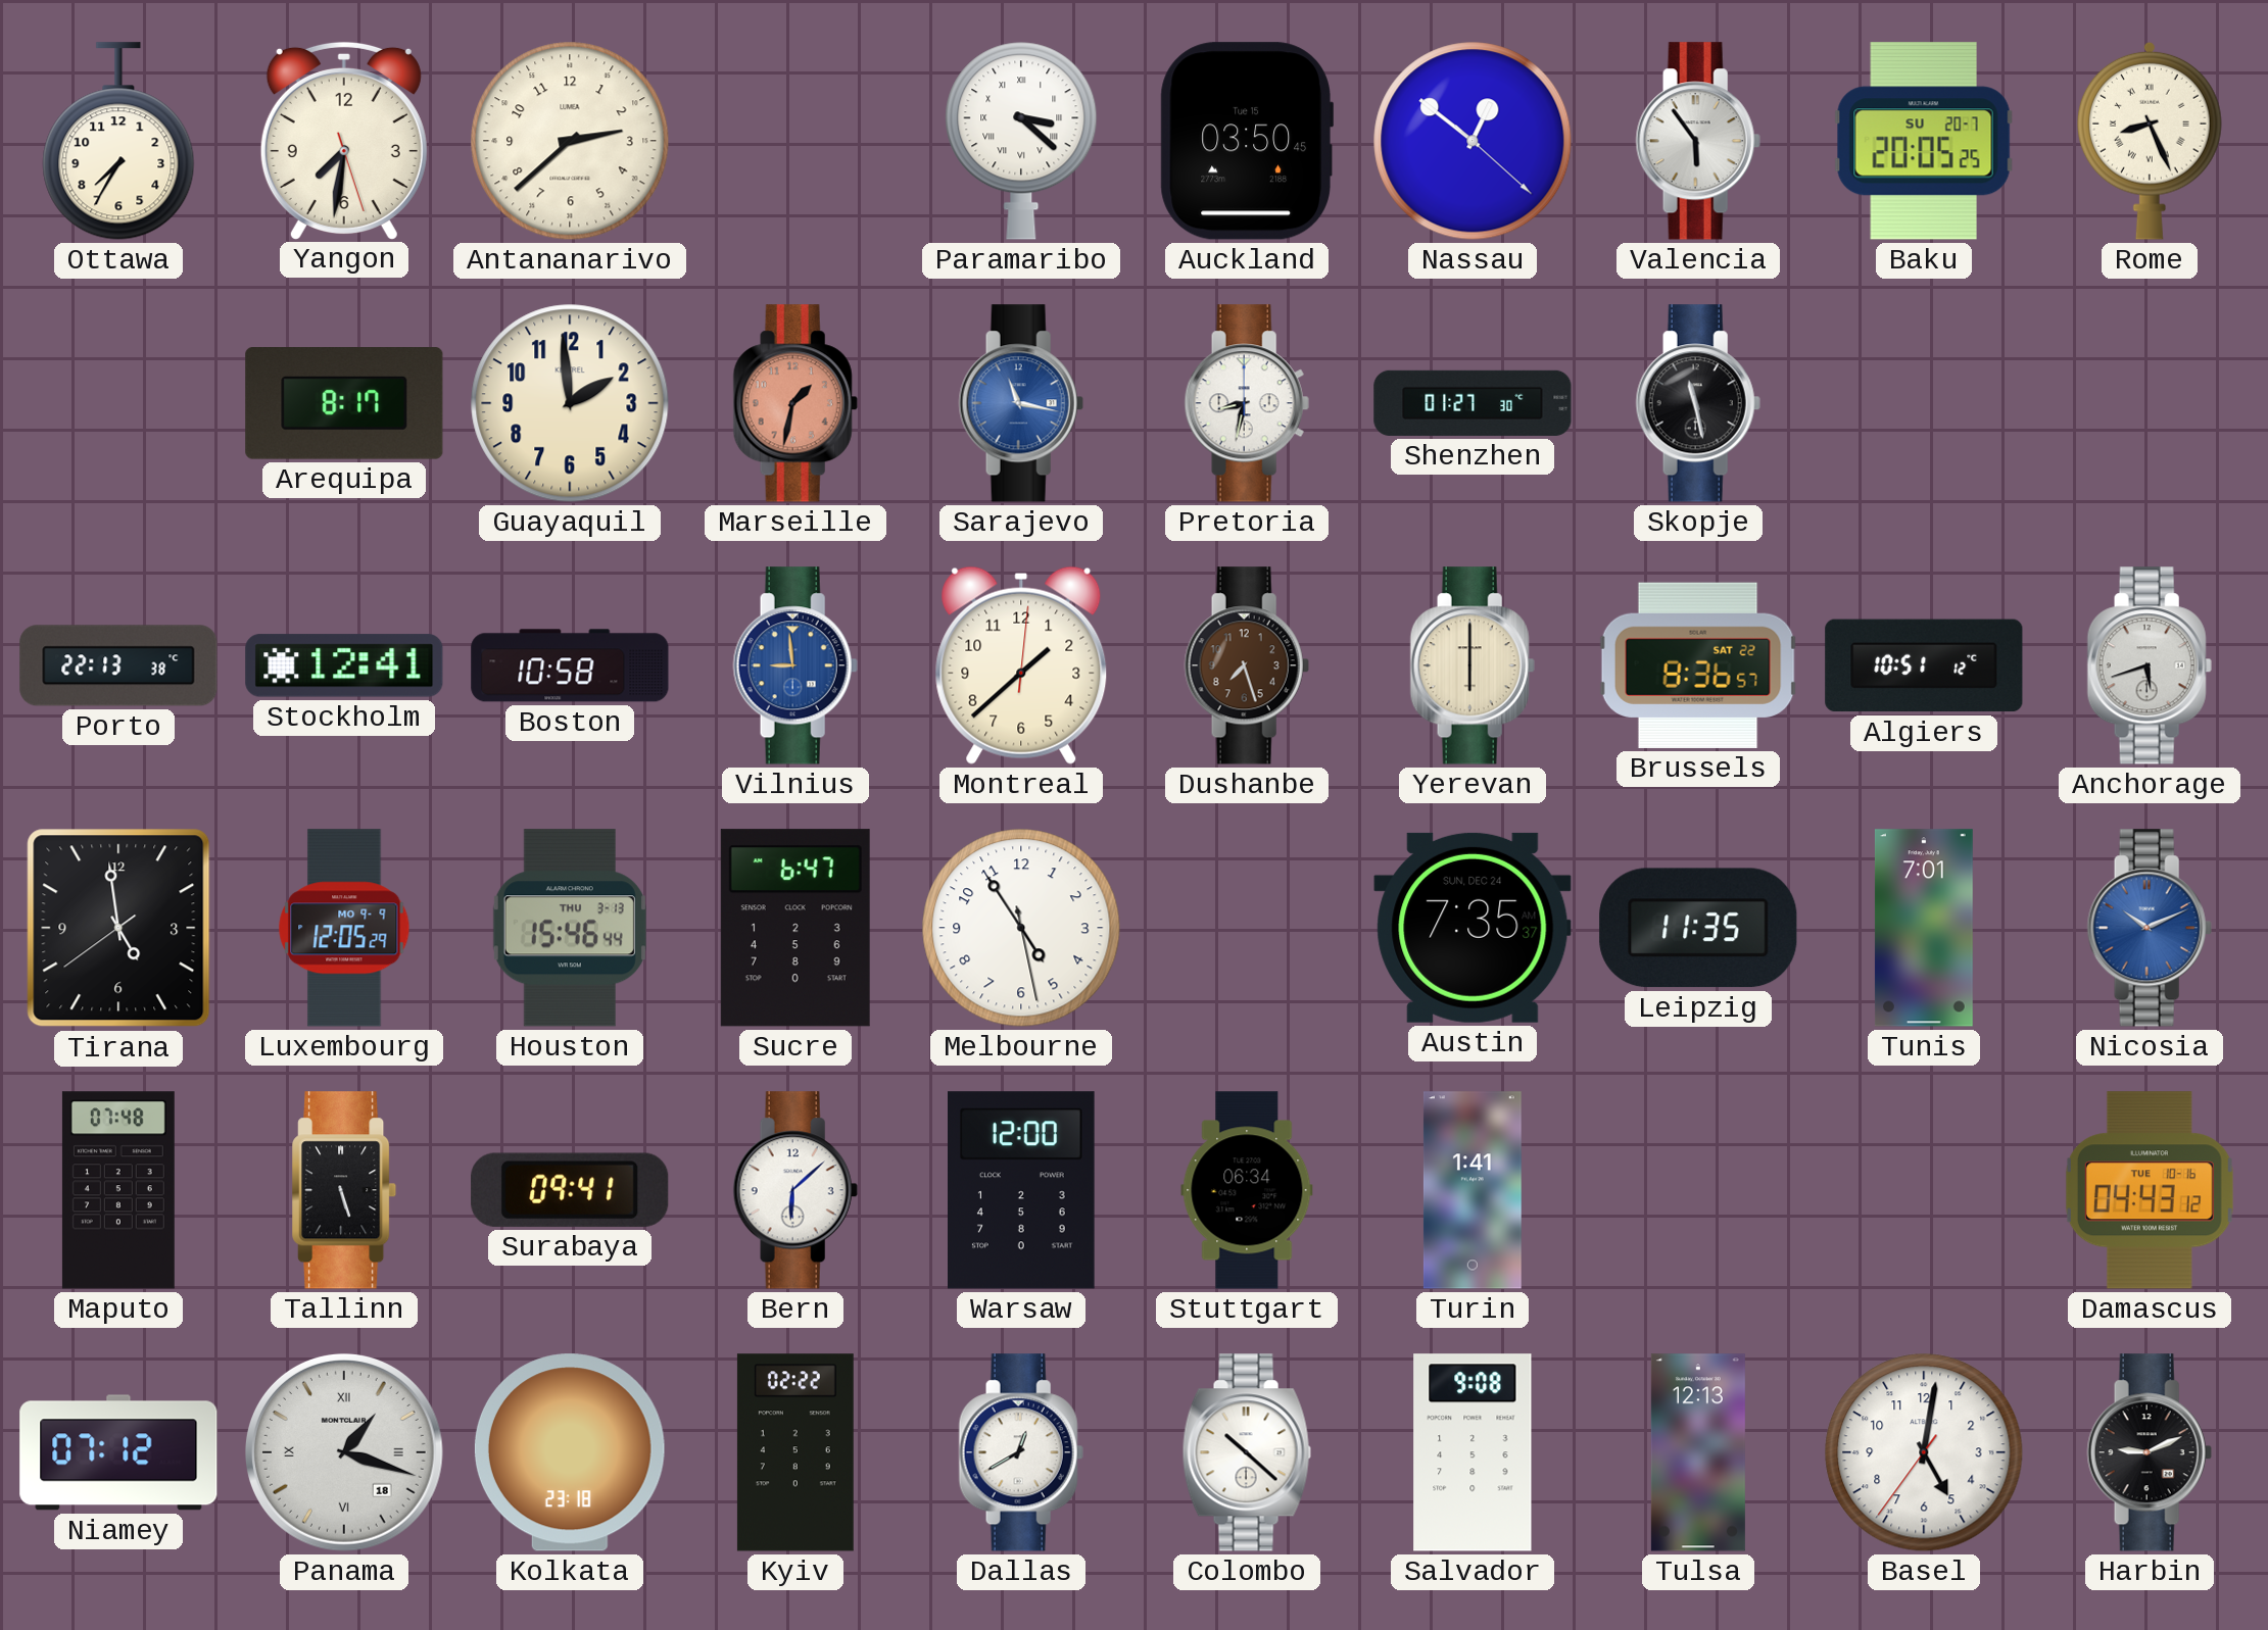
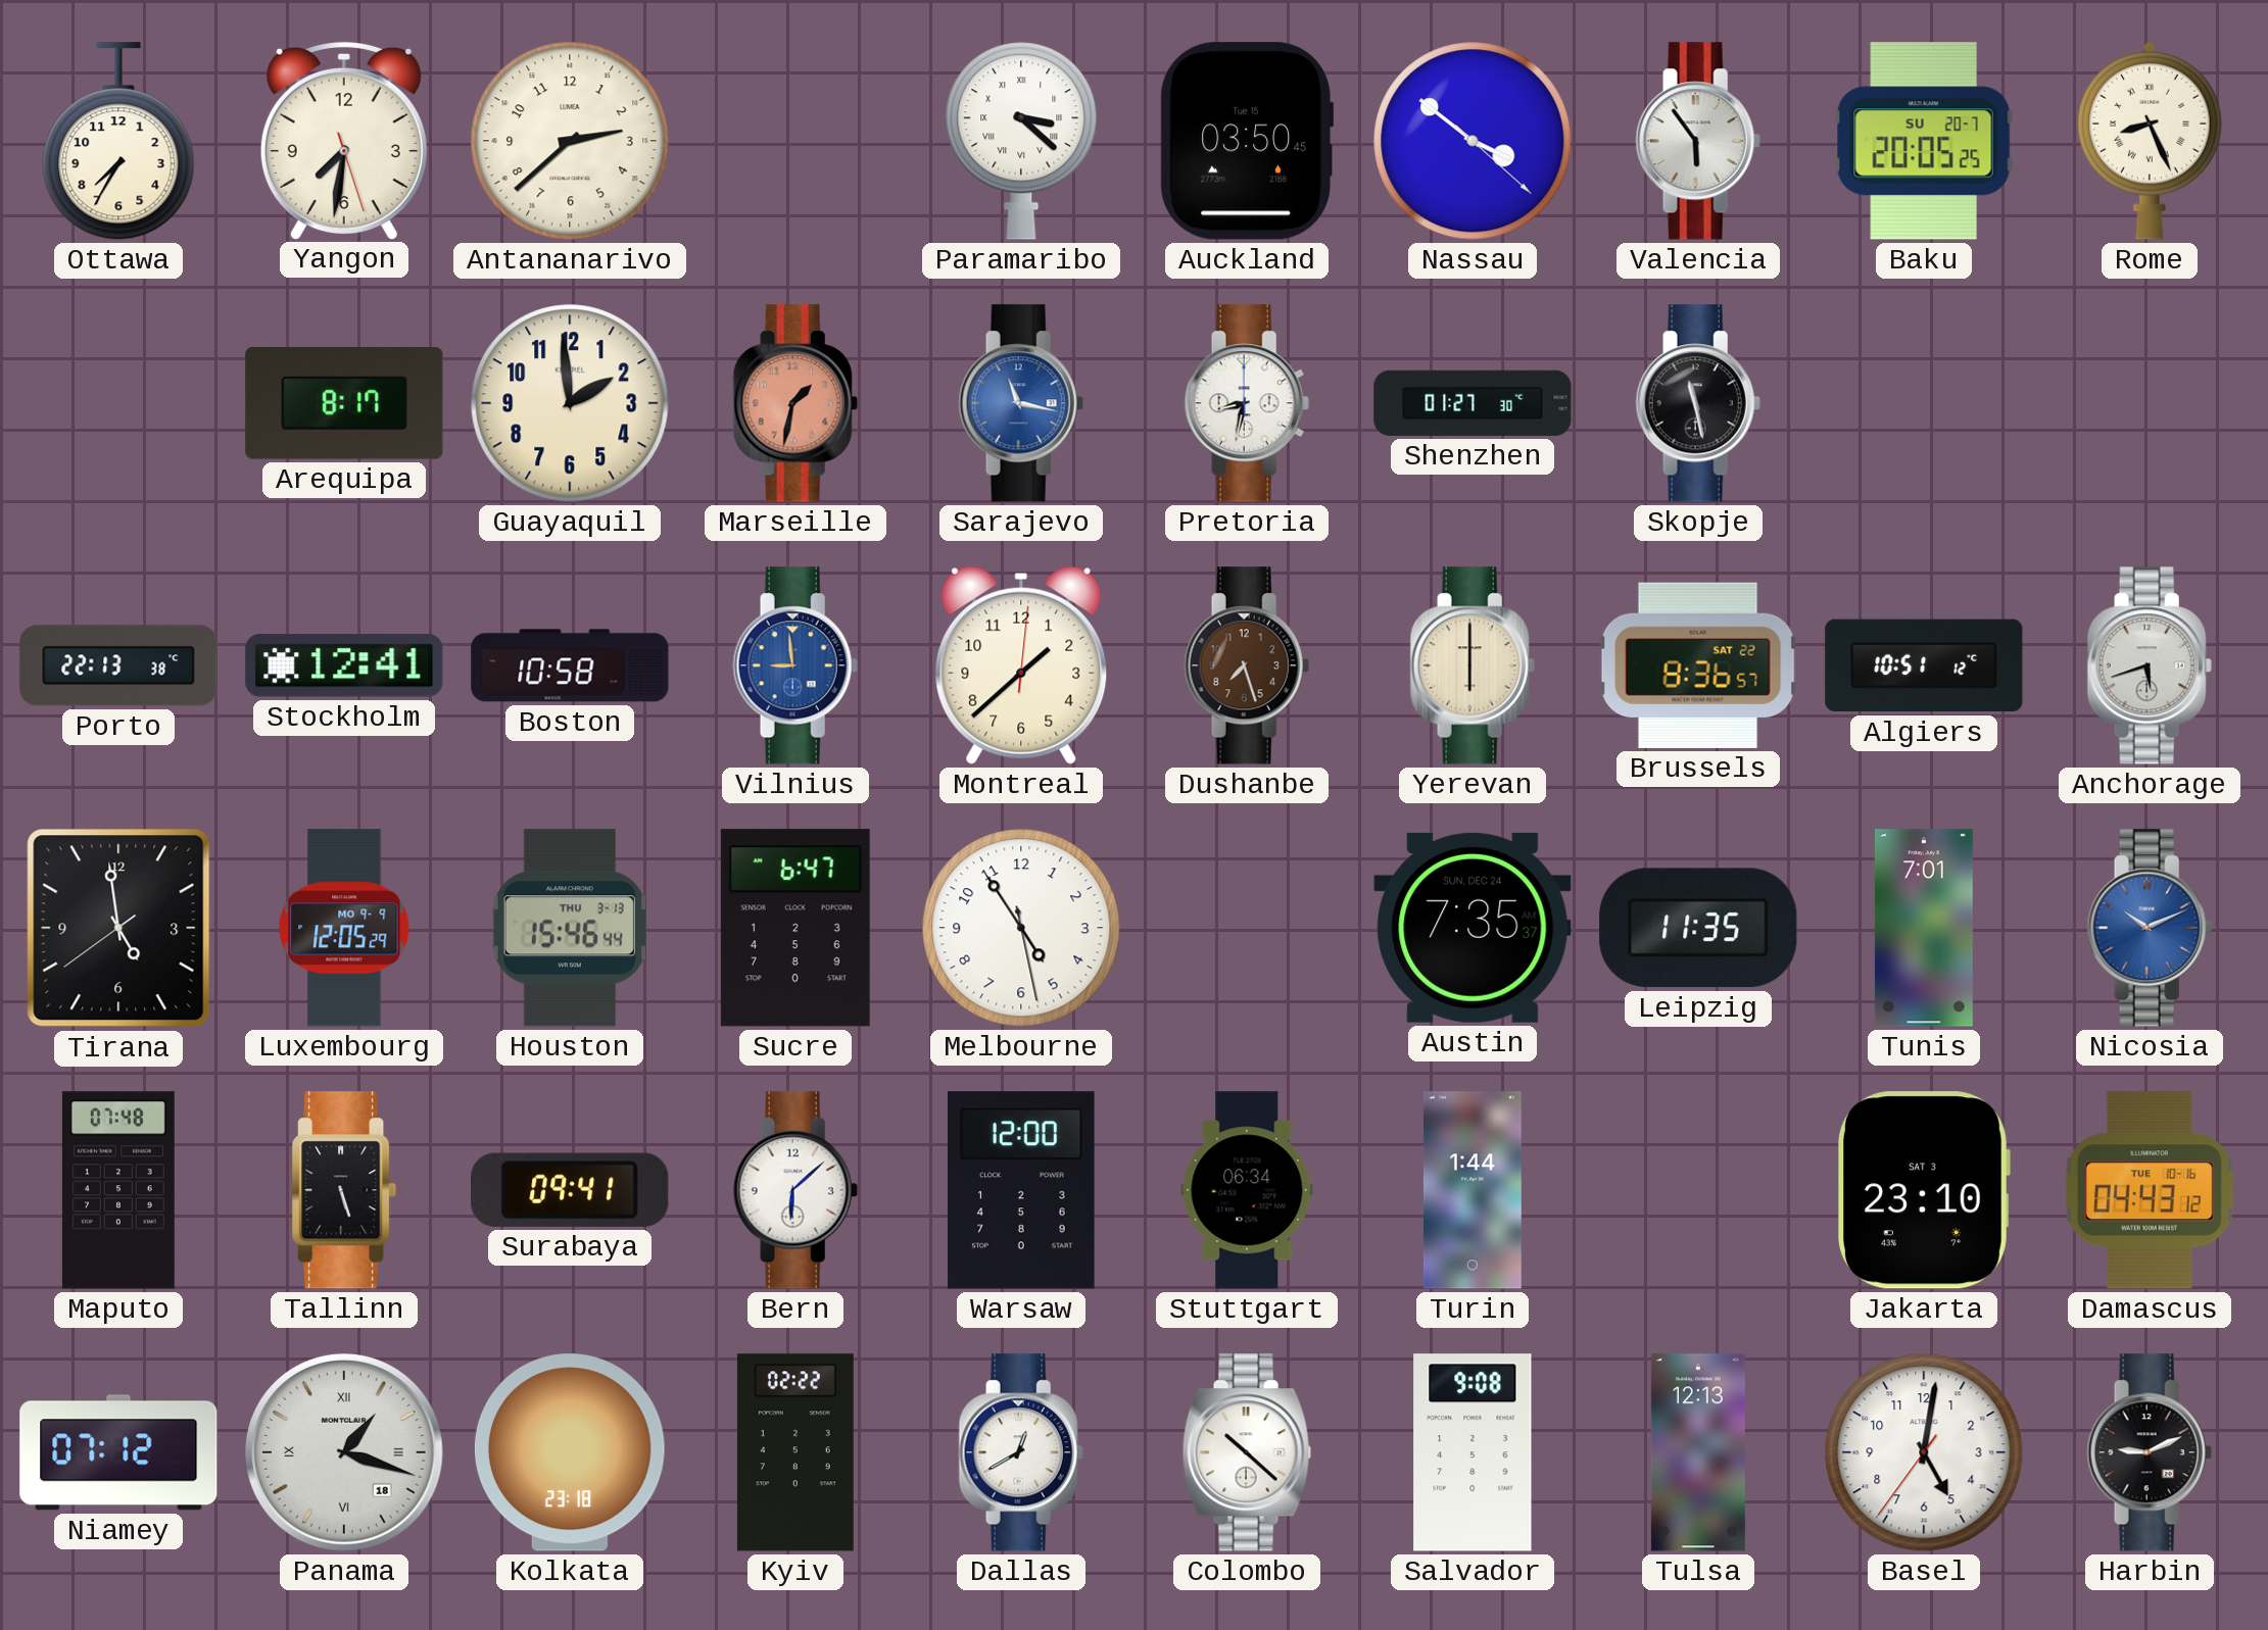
Nassau: 12:51 -> 3:51 (1473, 141)
Turin: 1:41 -> 1:44 (1473, 1190)
Jakarta: none -> 23:10 (1924, 1190)
